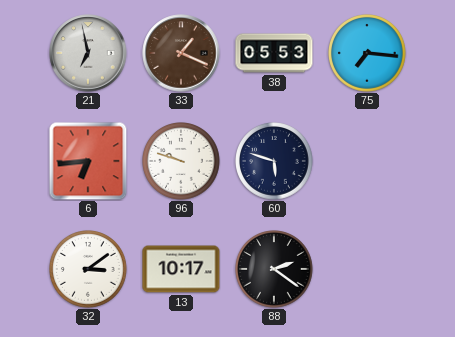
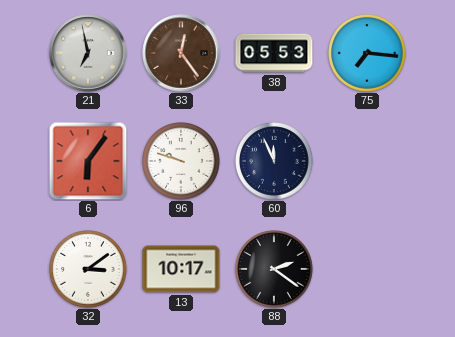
33: 1:19 -> 12:24 (181, 53)
6: 6:44 -> 6:06 (88, 161)
60: 5:48 -> 11:56 (275, 162)
